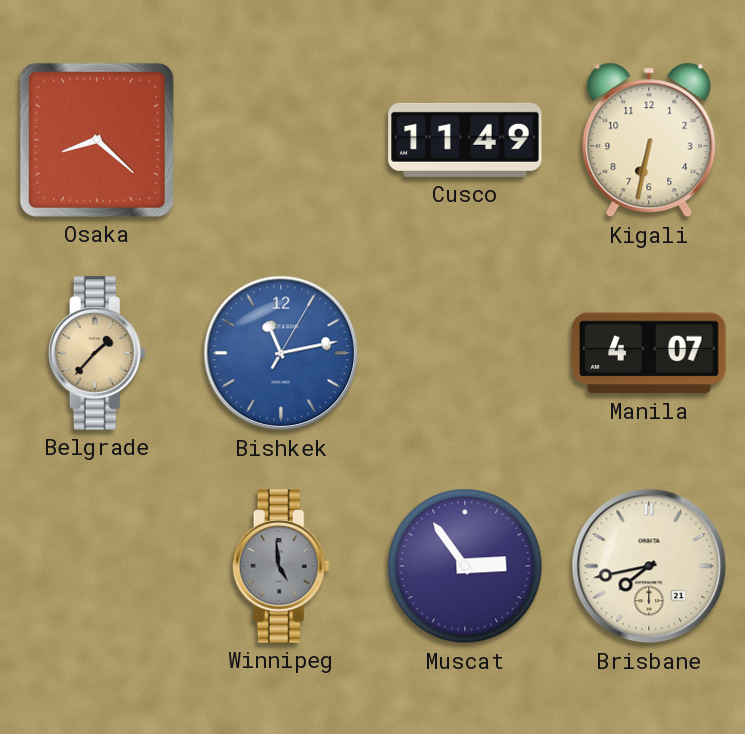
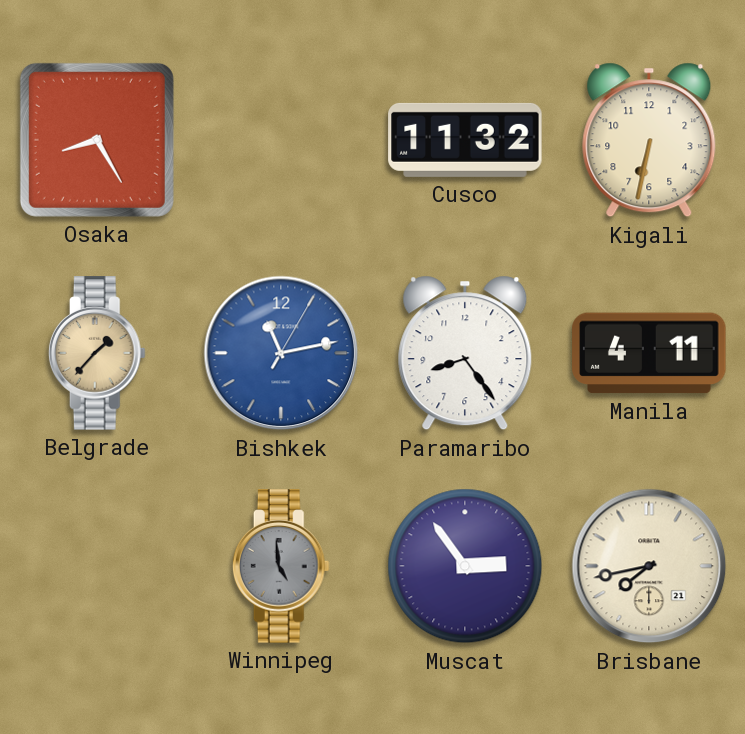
Osaka: 8:22 -> 8:25 (97, 140)
Cusco: 11:49 -> 11:32 (465, 140)
Paramaribo: none -> 8:24 (465, 353)
Manila: 4:07 -> 4:11 (649, 353)
